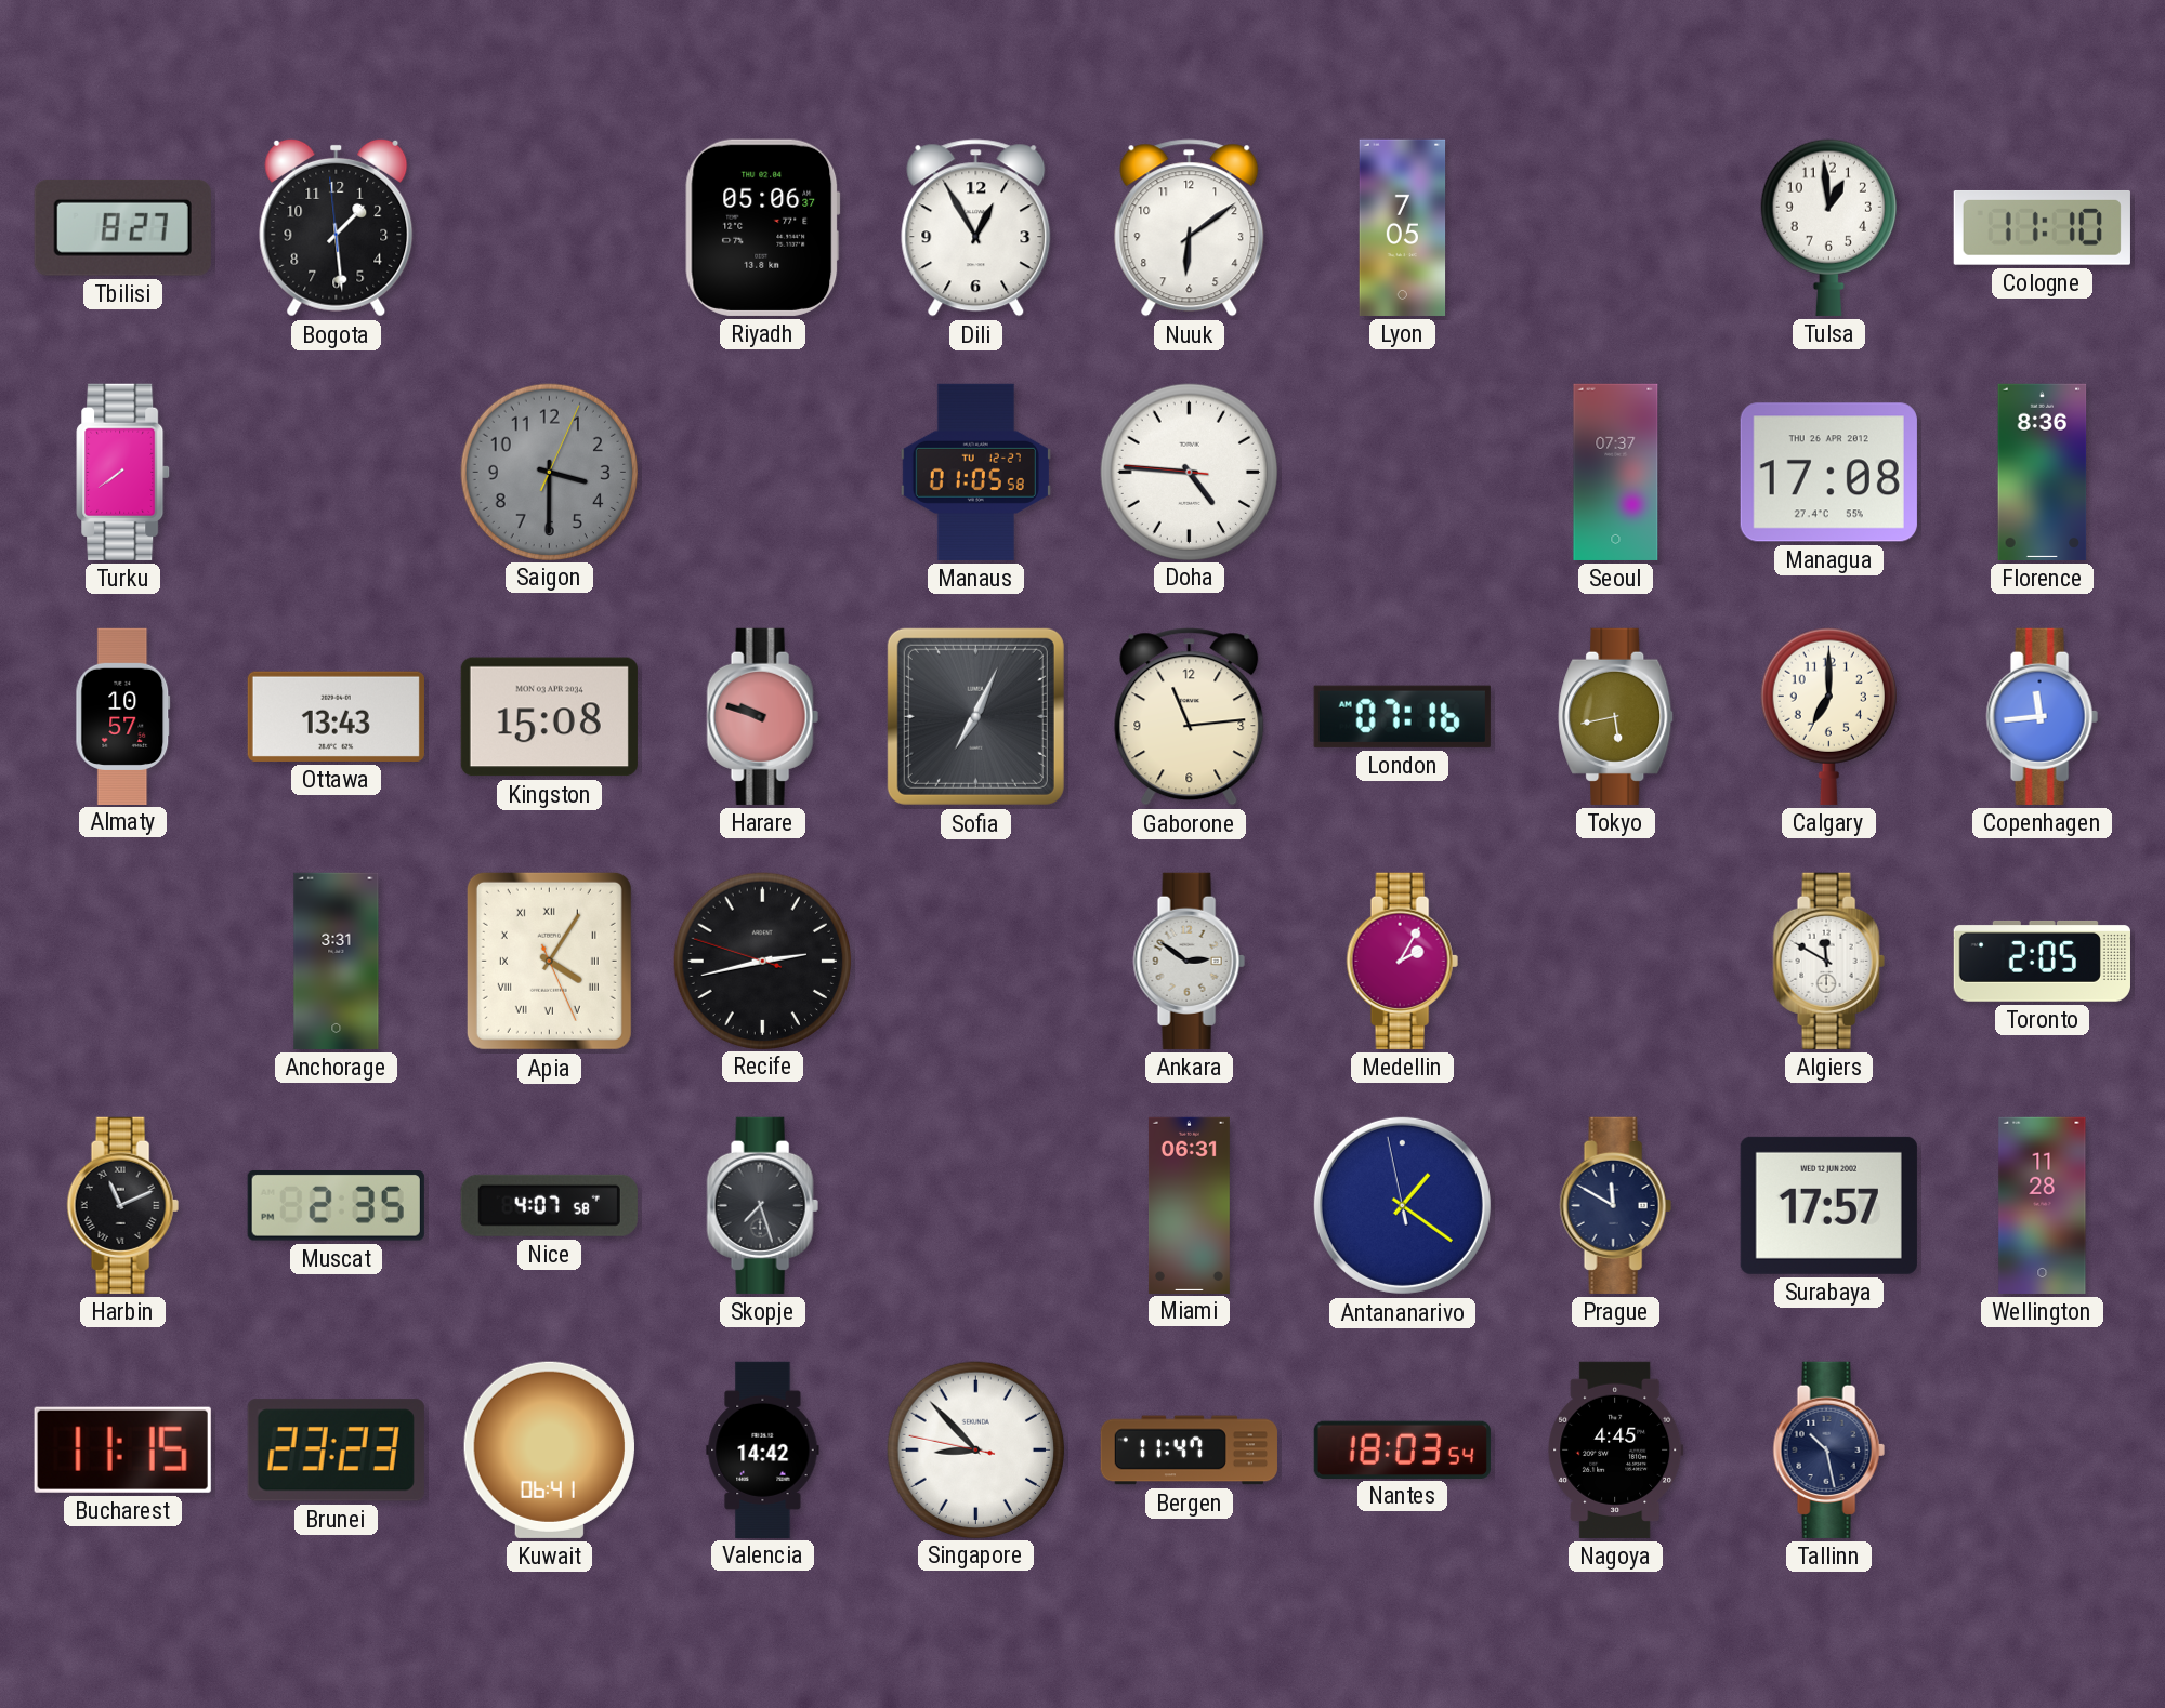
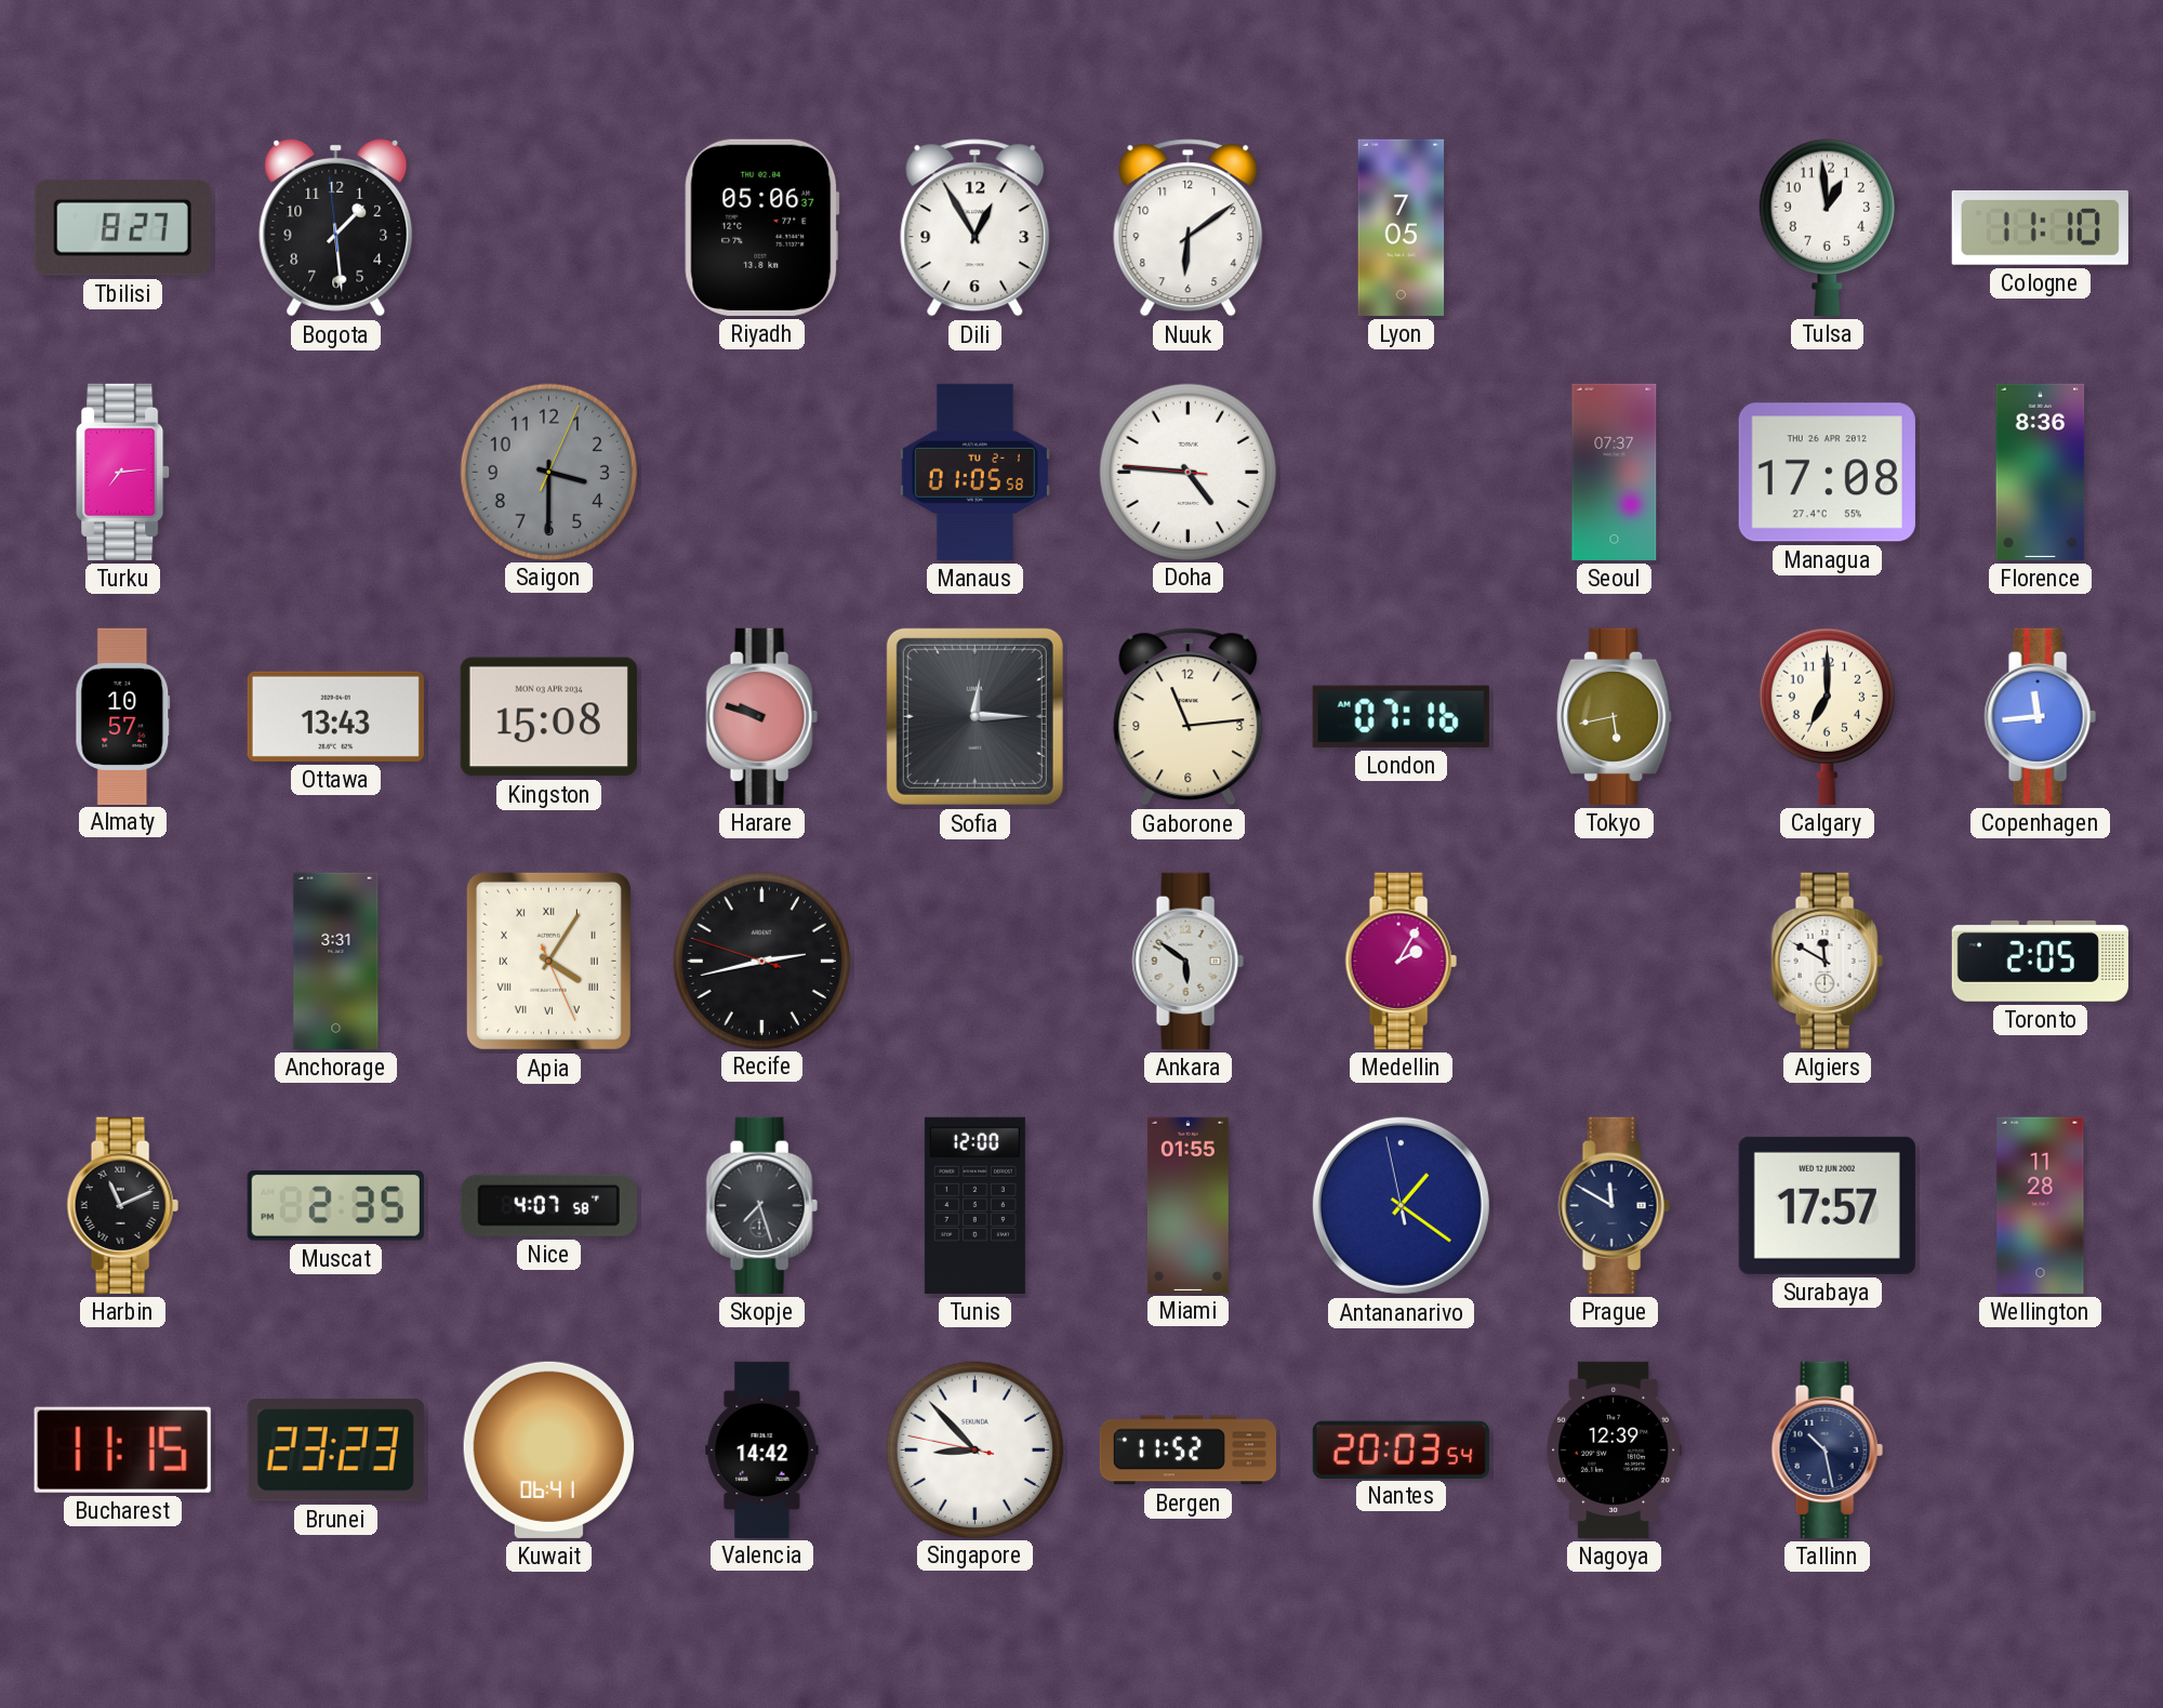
Turku: 7:39 -> 7:14 (123, 472)
Manaus date: TU 12-27 -> TU 2-1 (974, 472)
Sofia: 7:04 -> 12:15 (974, 716)
Ankara: 2:51 -> 5:51 (1187, 961)
Tunis: none -> 12:00 (974, 1205)
Miami: 06:31 -> 01:55 (1187, 1205)
Bergen: 11:47 -> 11:52 (1187, 1451)
Nantes: 18:03 -> 20:03 (1401, 1449)
Nagoya: 4:45 -> 12:39 (1615, 1449)
